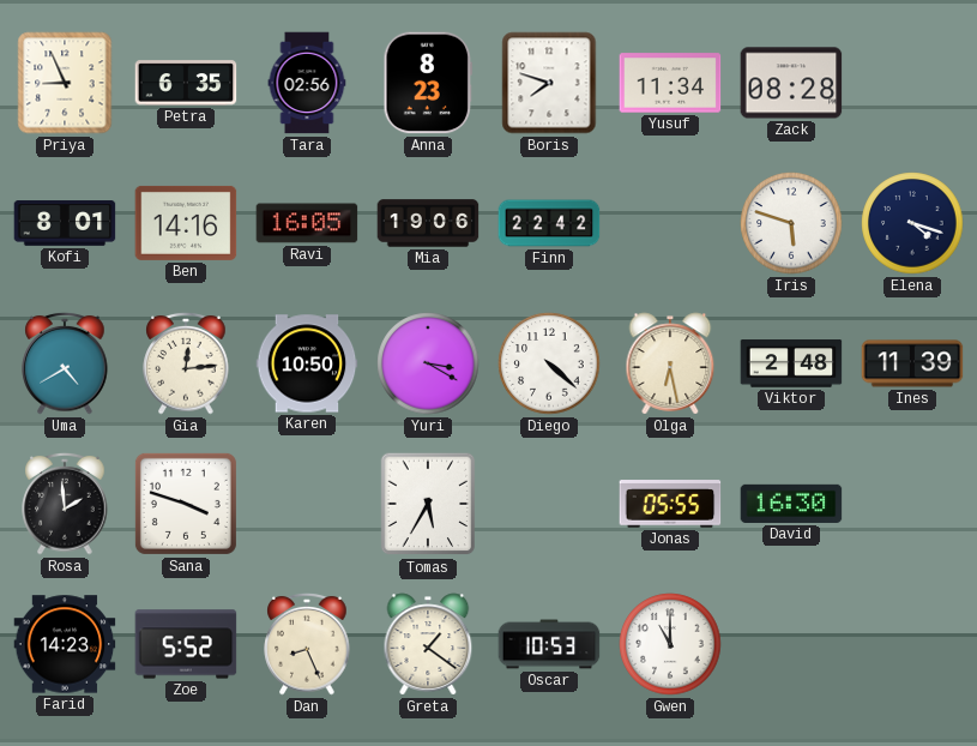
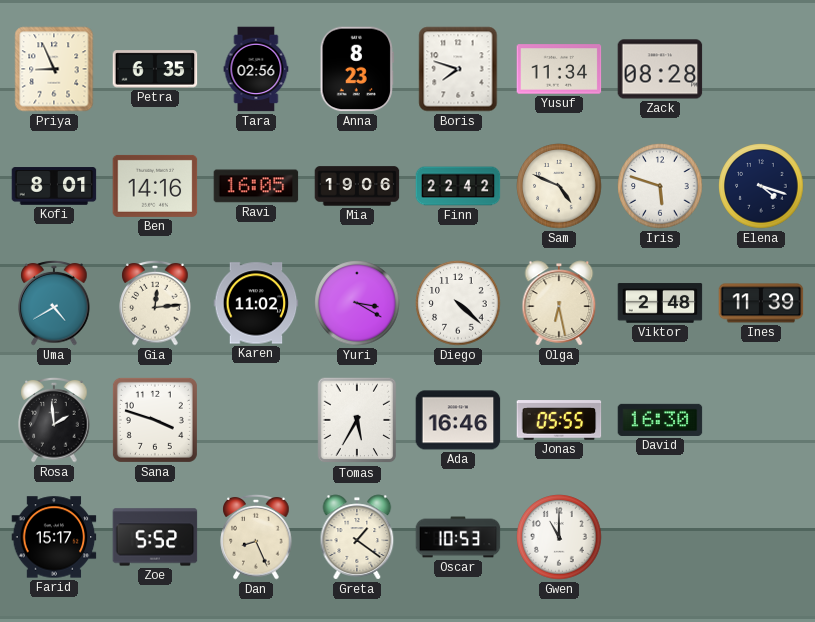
Sam: none -> 4:49 (559, 186)
Karen: 10:50 -> 11:02 (256, 303)
Ada: none -> 16:46 (458, 420)
Farid: 14:23 -> 15:17 (54, 537)
